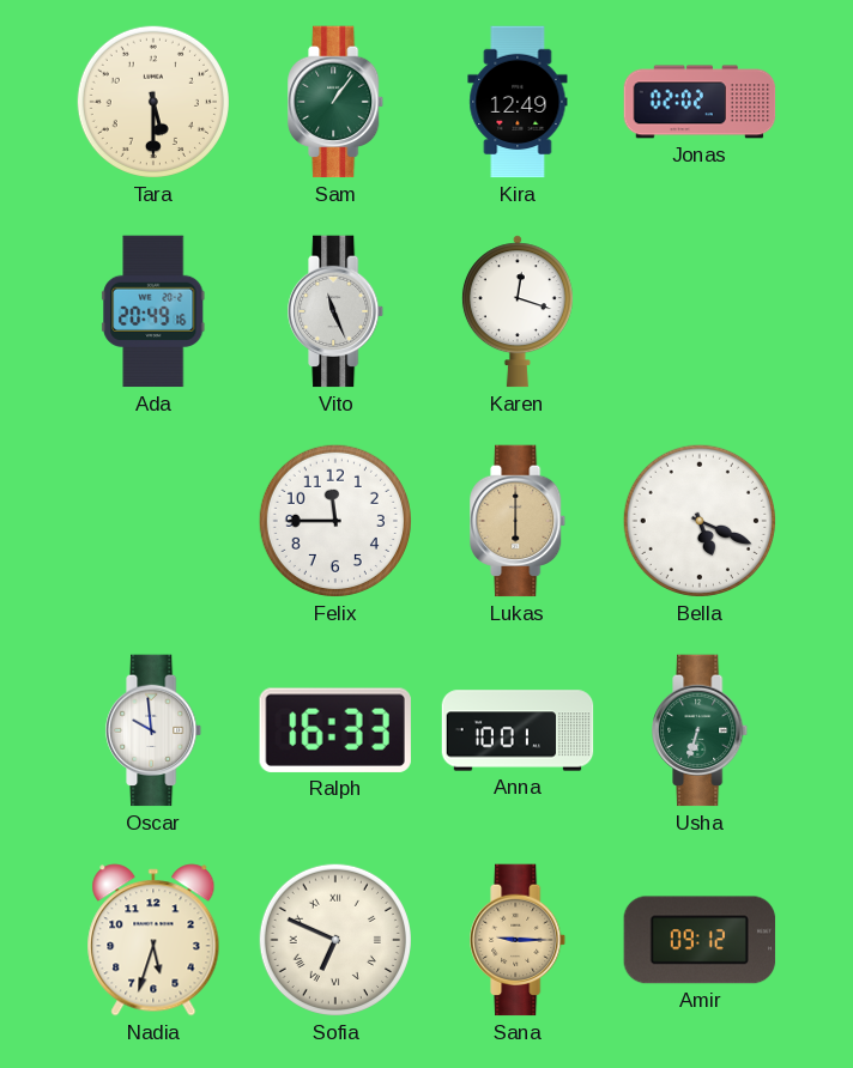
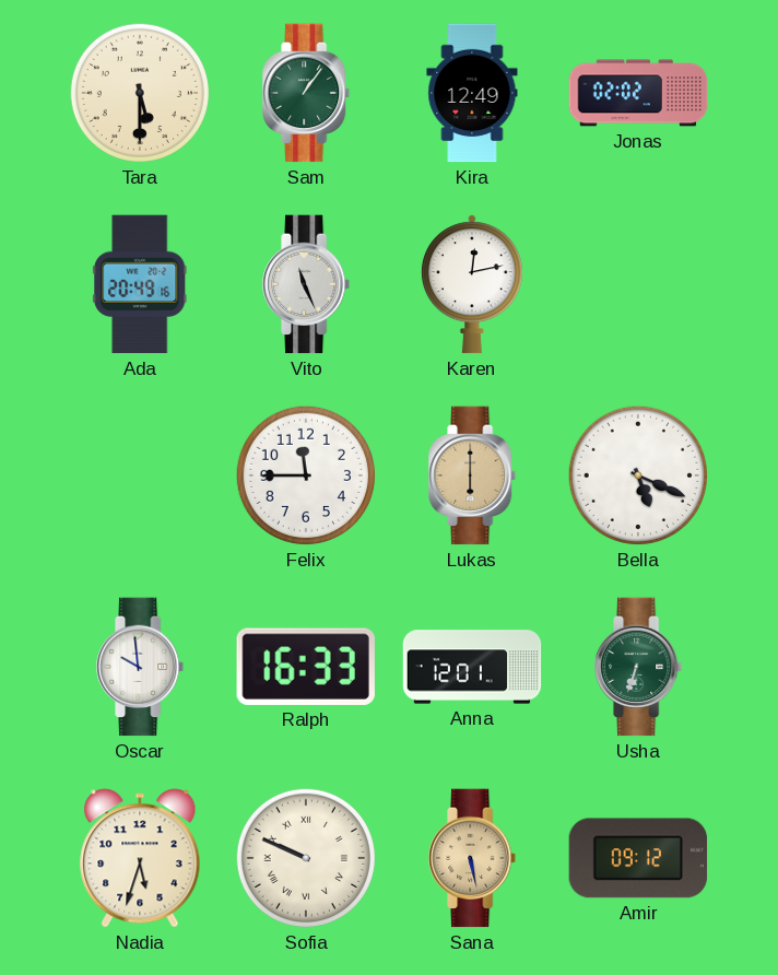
Karen: 12:18 -> 12:13 (472, 284)
Anna: 10:01 -> 12:01 (472, 667)
Sofia: 6:49 -> 9:49 (306, 858)
Sana: 9:15 -> 5:28 (473, 858)
